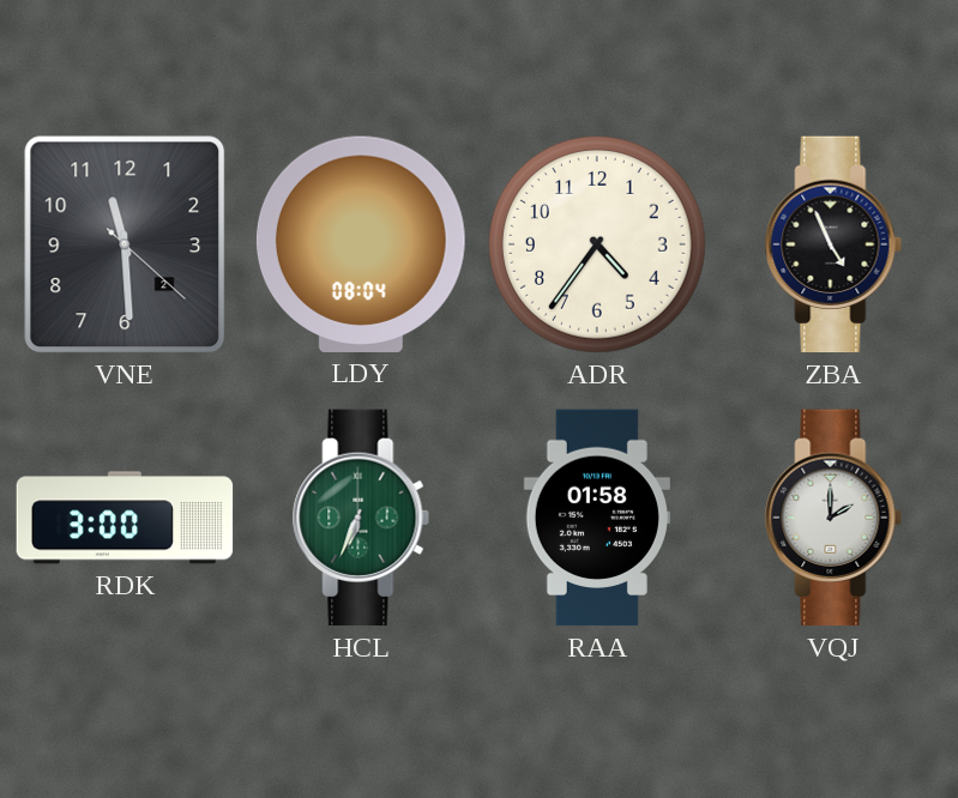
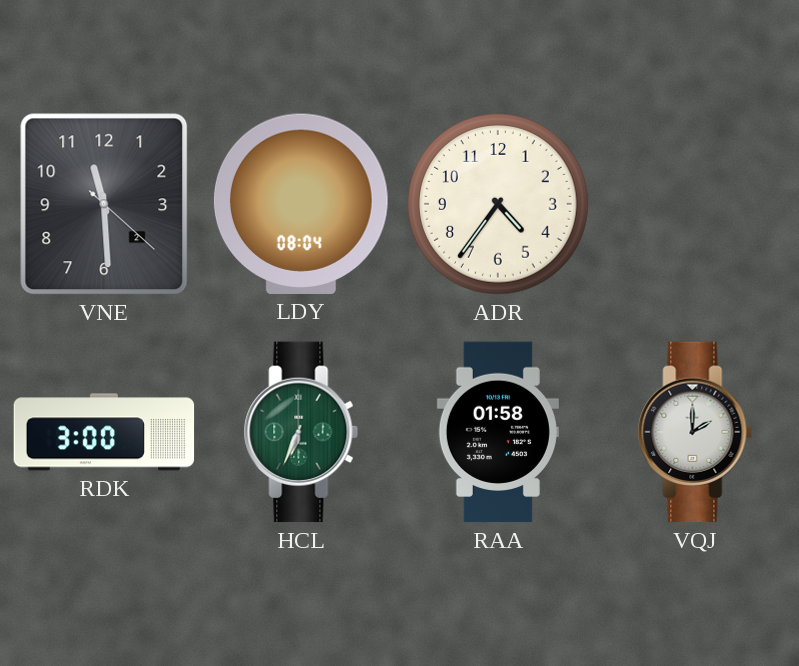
ZBA: 4:56 -> none (833, 244)
